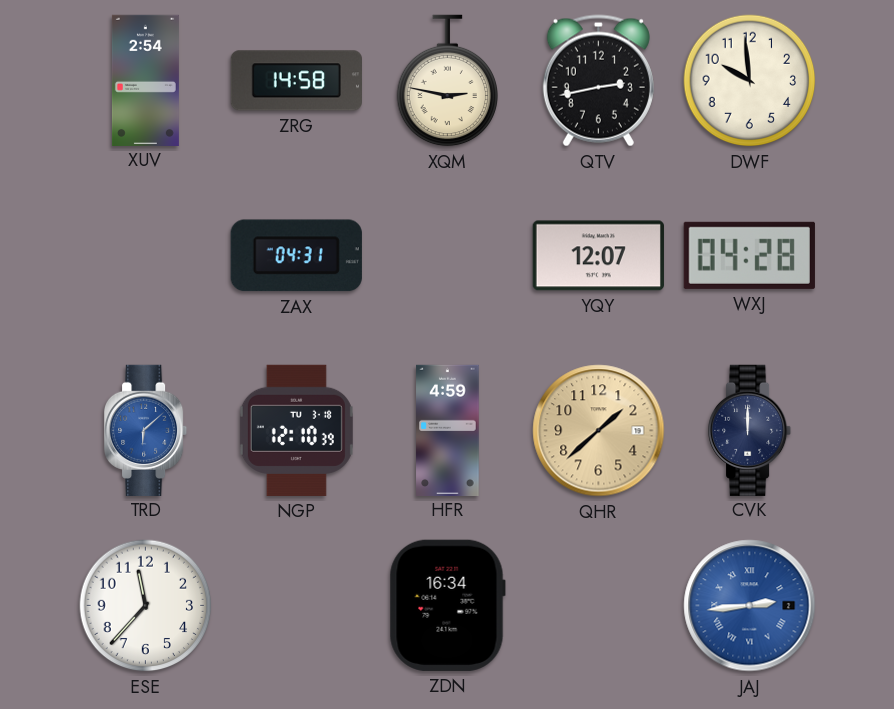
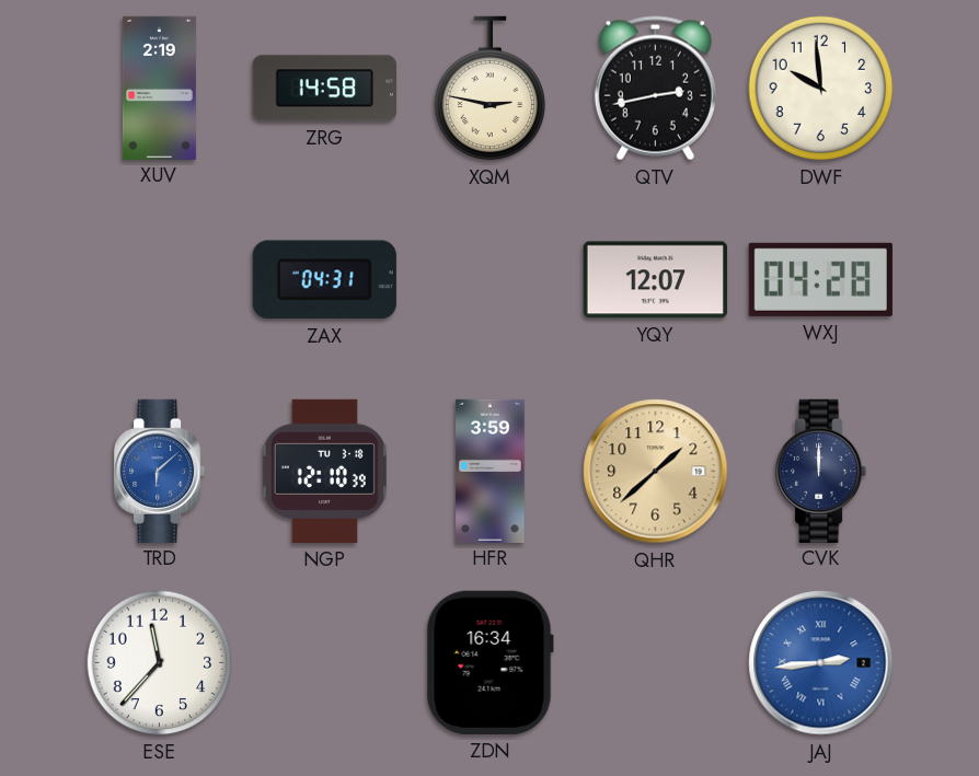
XUV: 2:54 -> 2:19 (159, 88)
HFR: 4:59 -> 3:59 (491, 471)
